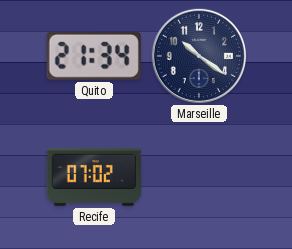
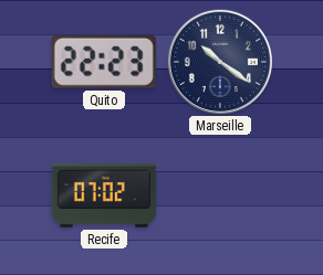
Quito: 21:34 -> 22:23 (104, 62)
